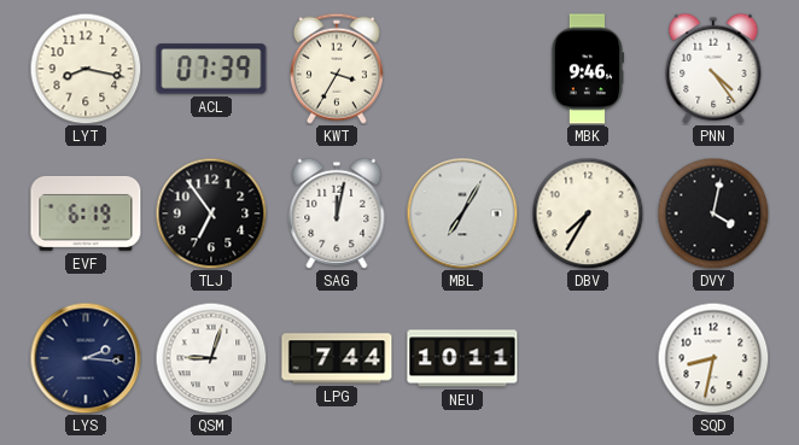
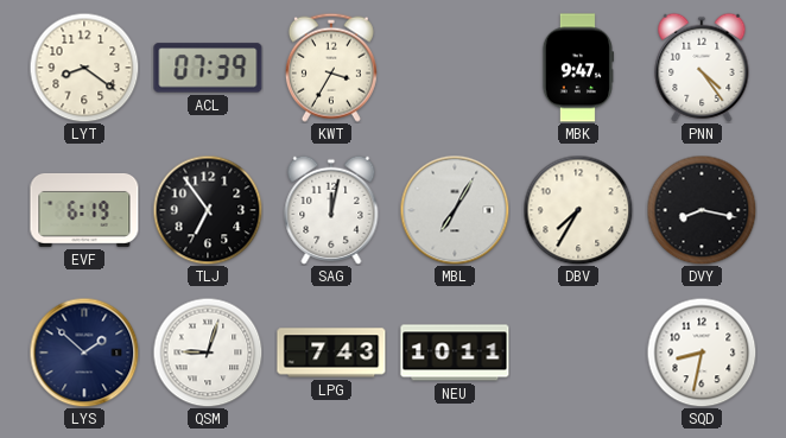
LYT: 8:17 -> 8:21 (84, 68)
MBK: 9:46 -> 9:47 (577, 68)
DVY: 4:02 -> 8:17 (702, 210)
LYS: 2:16 -> 1:52 (84, 353)
LPG: 7:44 -> 7:43 (331, 353)
